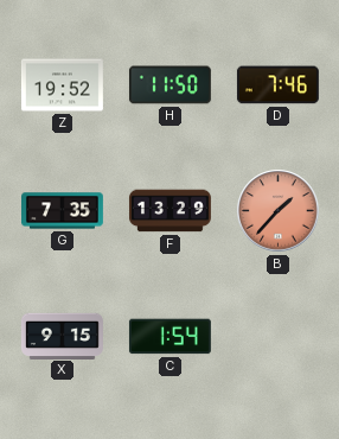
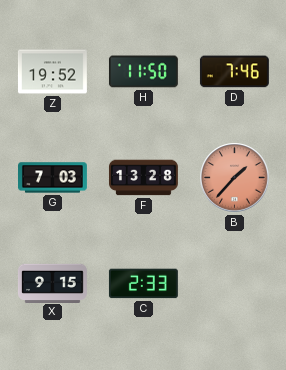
G: 7:35 -> 7:03 (53, 178)
F: 13:29 -> 13:28 (143, 178)
C: 1:54 -> 2:33 (143, 284)
